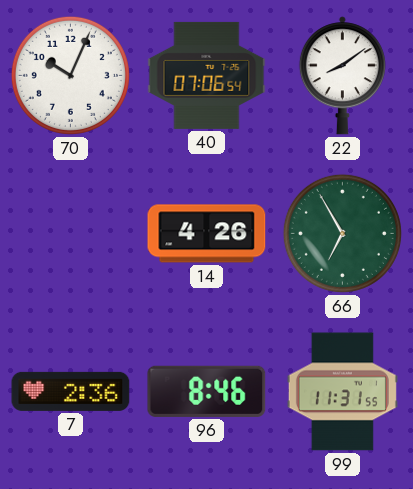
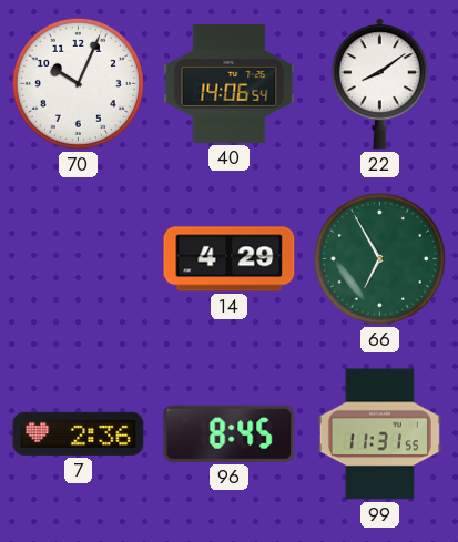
40: 07:06 -> 14:06 (230, 83)
14: 4:26 -> 4:29 (230, 259)
96: 8:46 -> 8:45 (230, 433)
